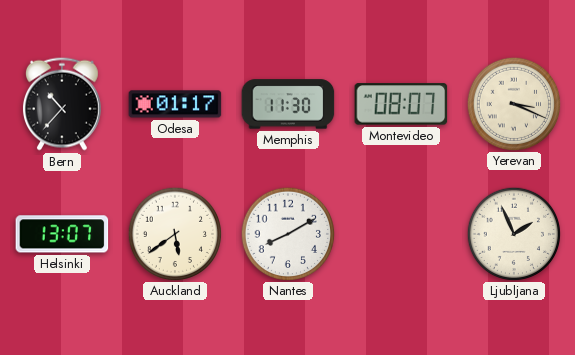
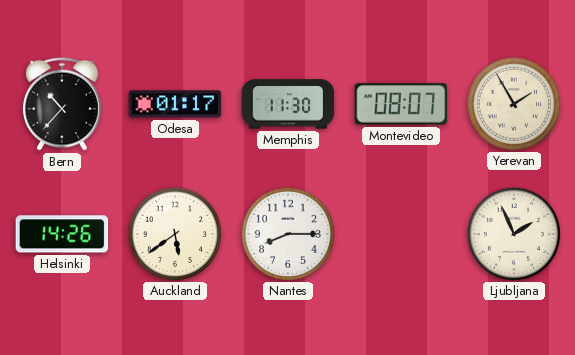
Yerevan: 3:19 -> 1:55 (514, 103)
Helsinki: 13:07 -> 14:26 (62, 234)
Nantes: 8:10 -> 8:15 (288, 233)
